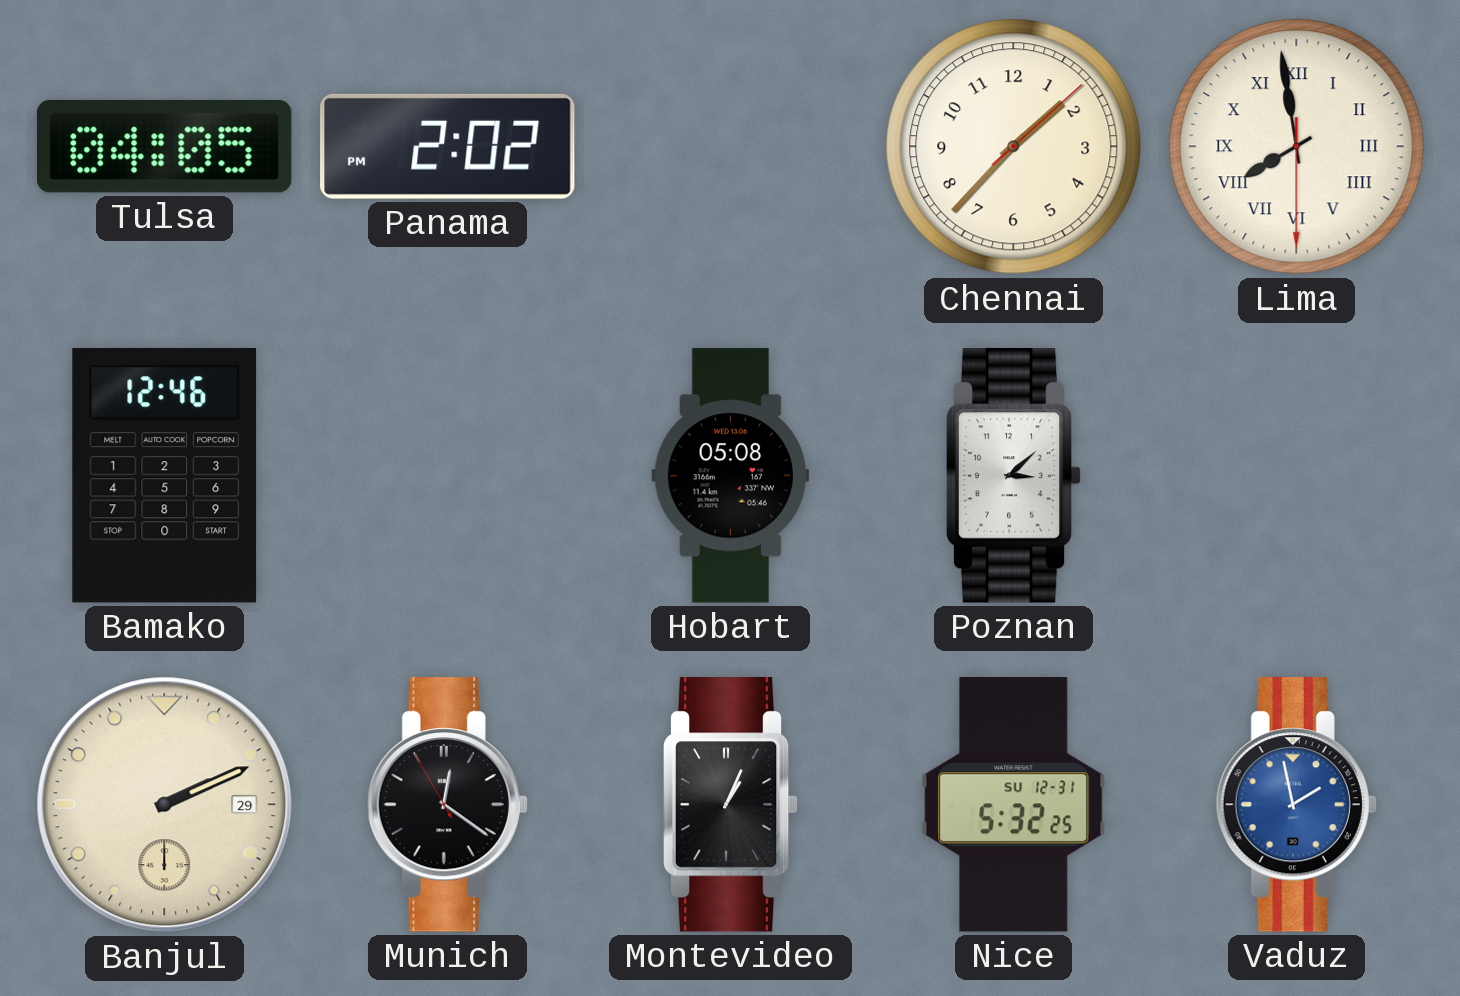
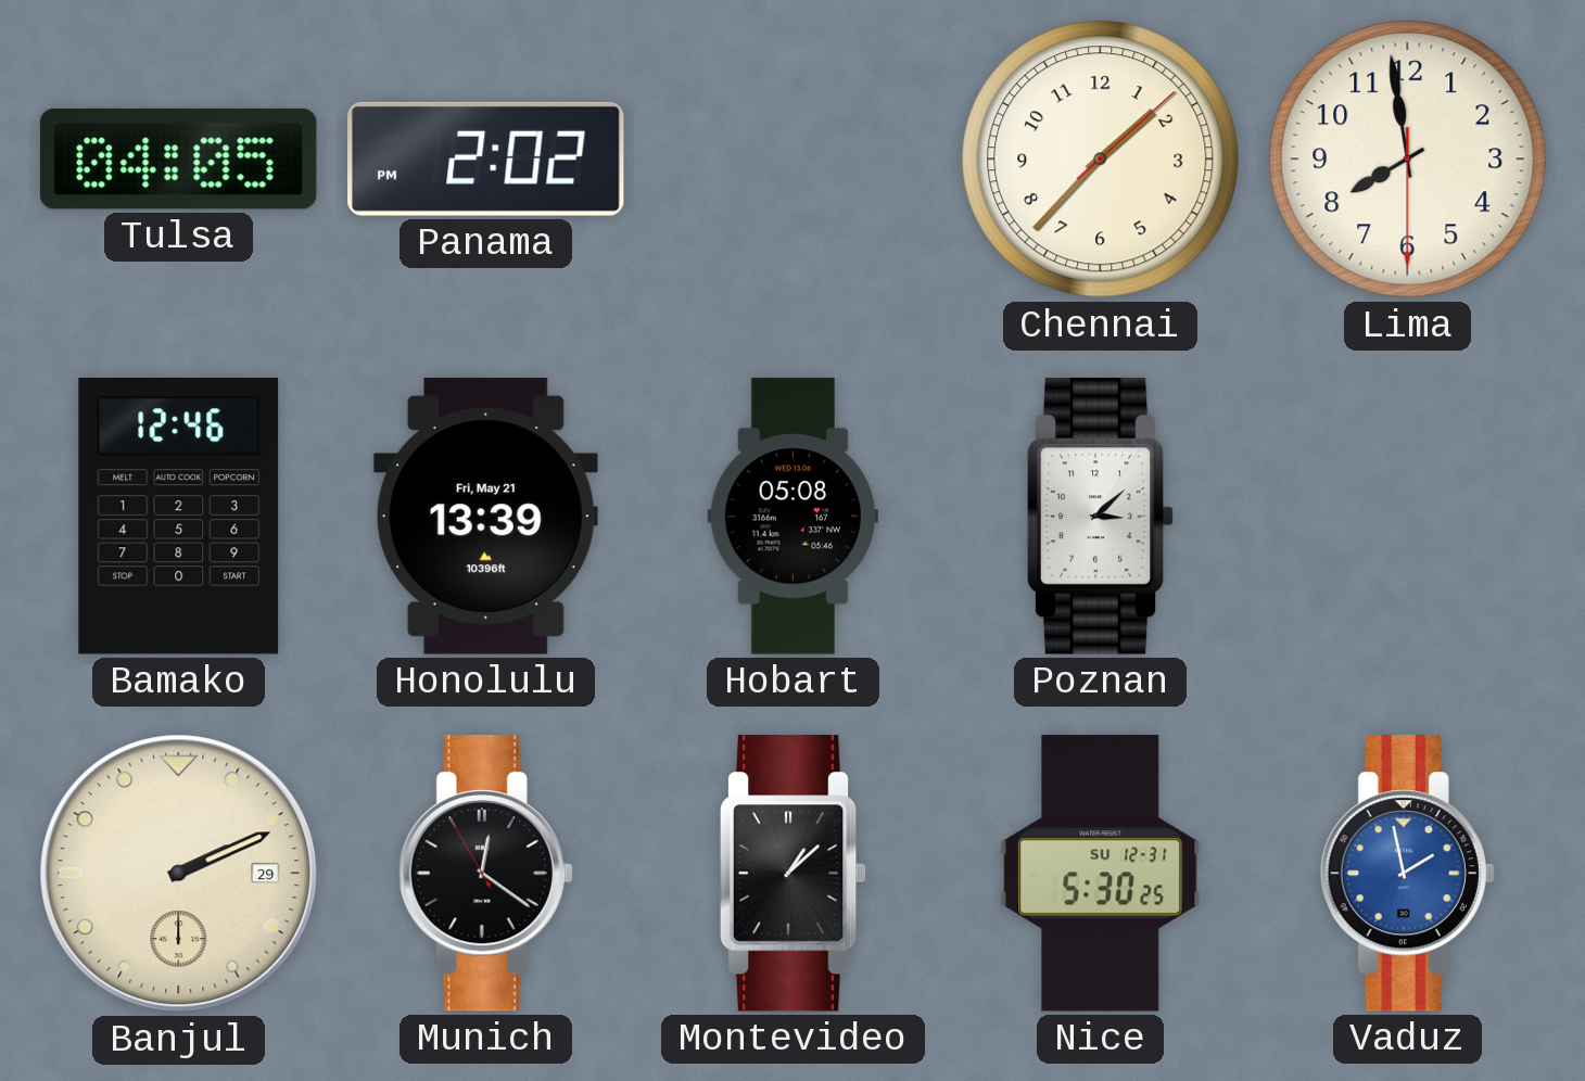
Lima numerals: Roman -> Arabic (1408, 160)
Honolulu: none -> 13:39 (485, 517)
Montevideo: 1:04 -> 1:08 (792, 874)
Nice: 5:32 -> 5:30 (1101, 874)
